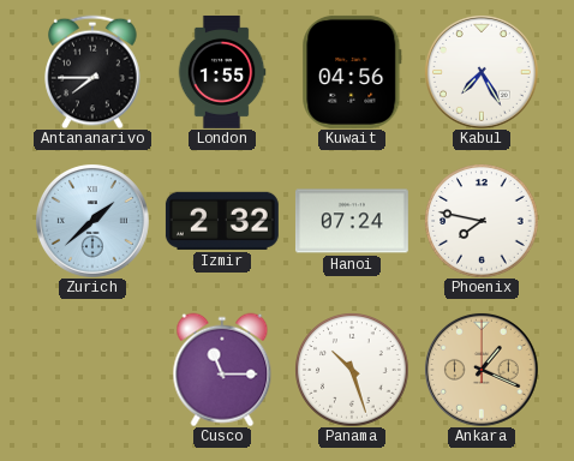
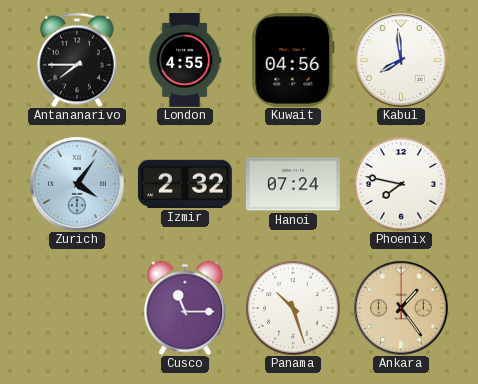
London: 1:55 -> 4:55 (185, 60)
Kabul: 7:25 -> 7:59 (401, 60)
Zurich: 1:38 -> 4:06 (77, 184)
Ankara: 1:19 -> 1:24 (401, 308)
